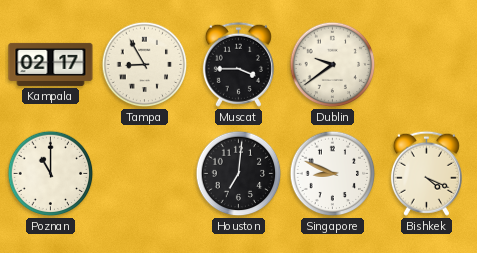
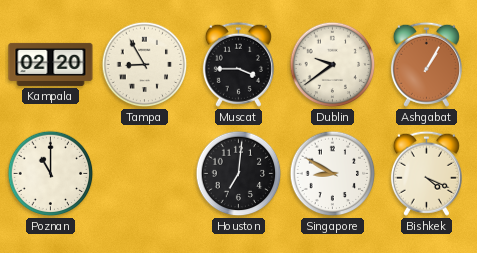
Kampala: 02:17 -> 02:20 (51, 64)
Ashgabat: none -> 1:05 (426, 64)
Singapore: 8:49 -> 8:50 (333, 174)
